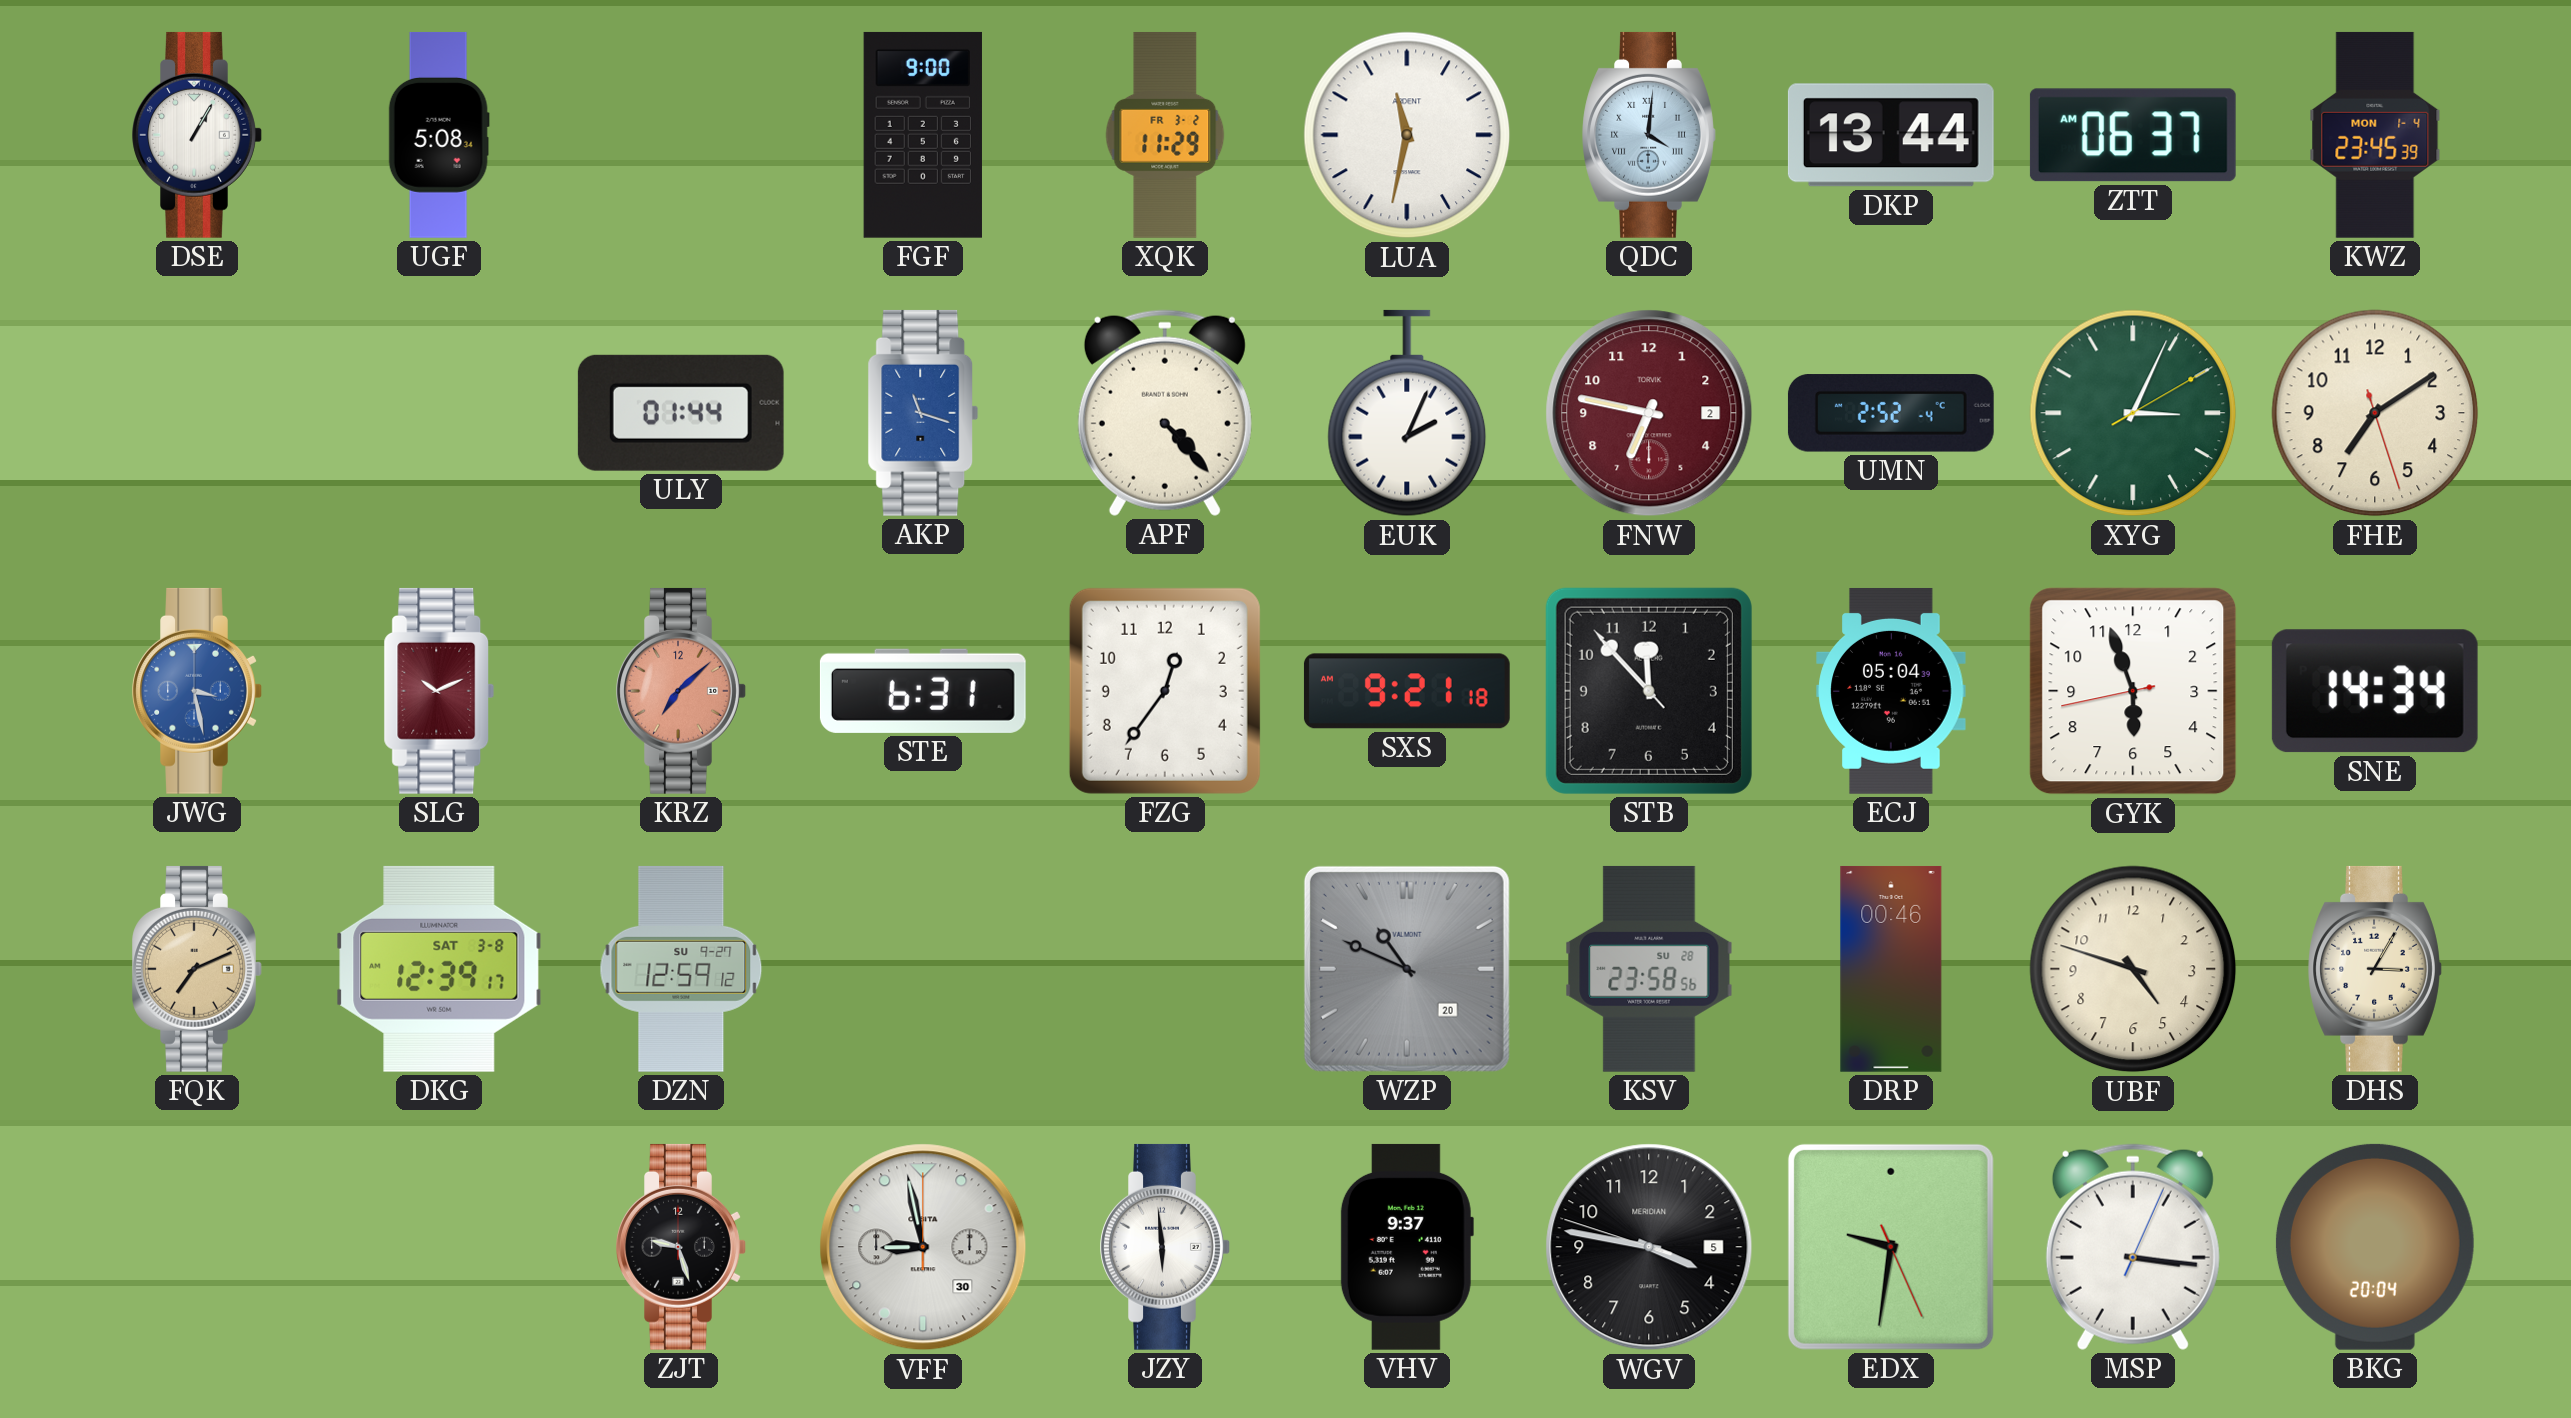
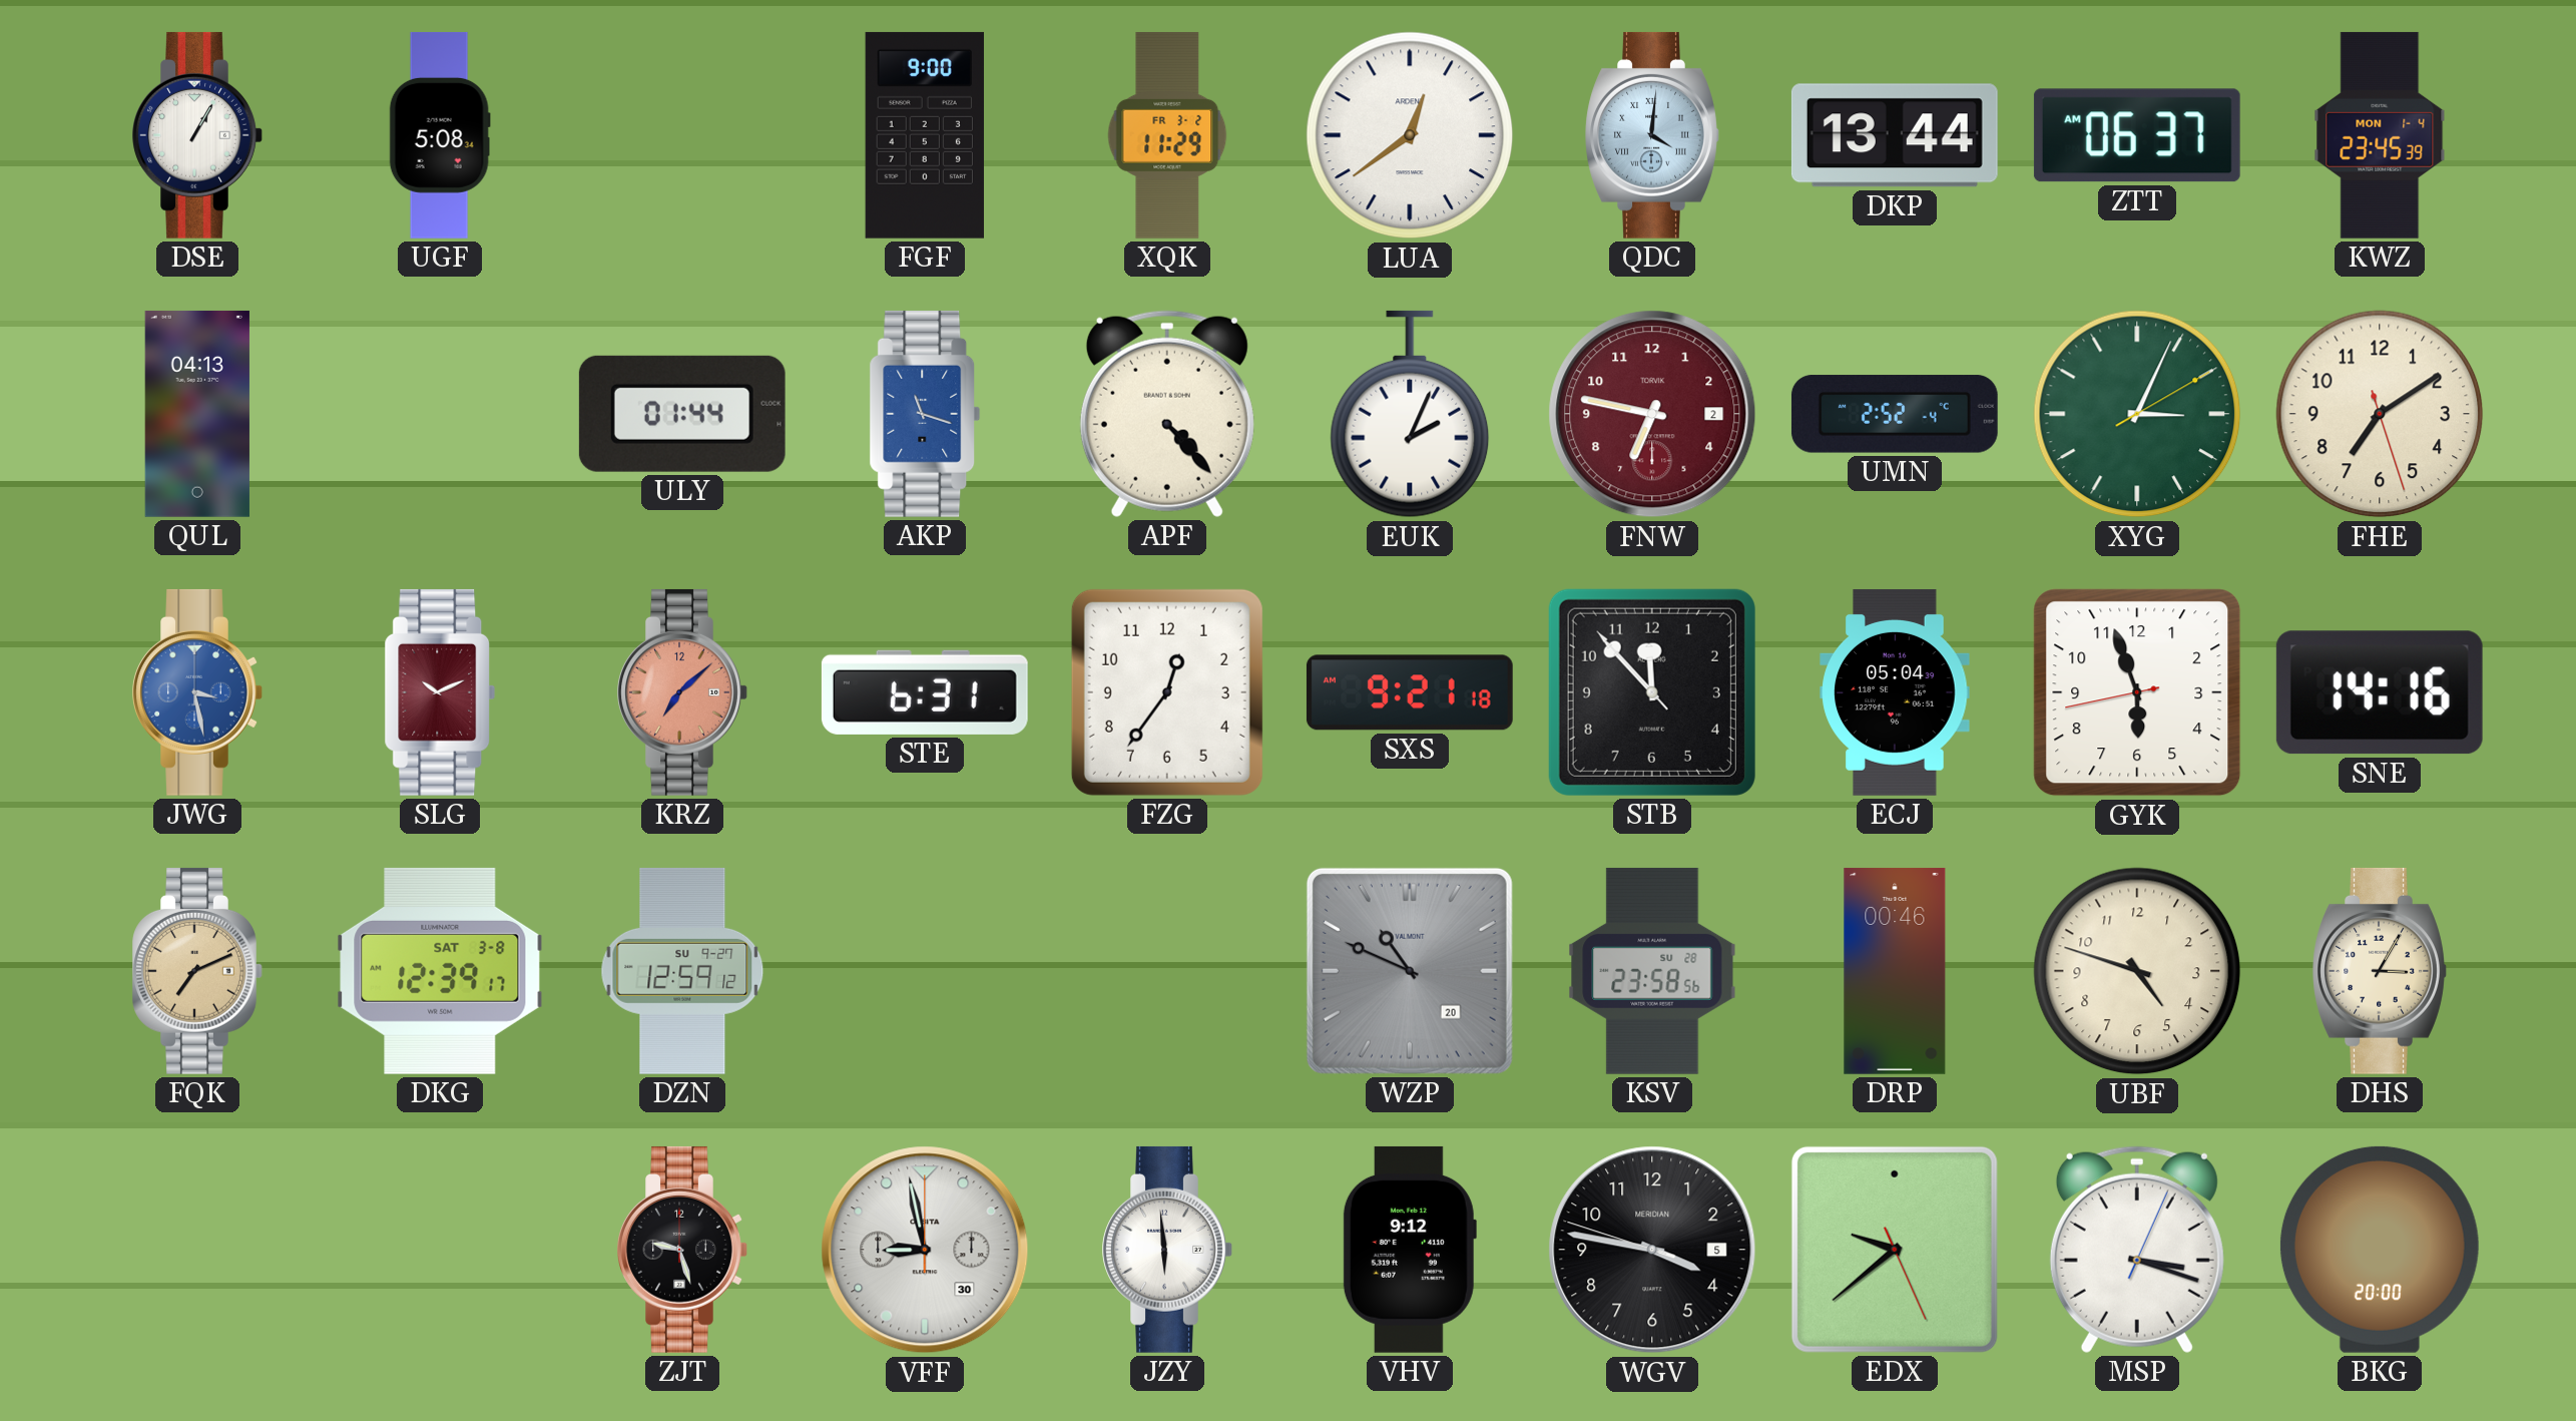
LUA: 11:32 -> 12:39 (1410, 135)
QUL: none -> 04:13 (197, 414)
SNE: 14:34 -> 14:16 (2380, 692)
VHV: 9:37 -> 9:12 (1410, 1250)
EDX: 9:31 -> 9:38 (1895, 1250)
MSP: 3:16 -> 3:18 (2137, 1250)
BKG: 20:04 -> 20:00 (2380, 1250)
